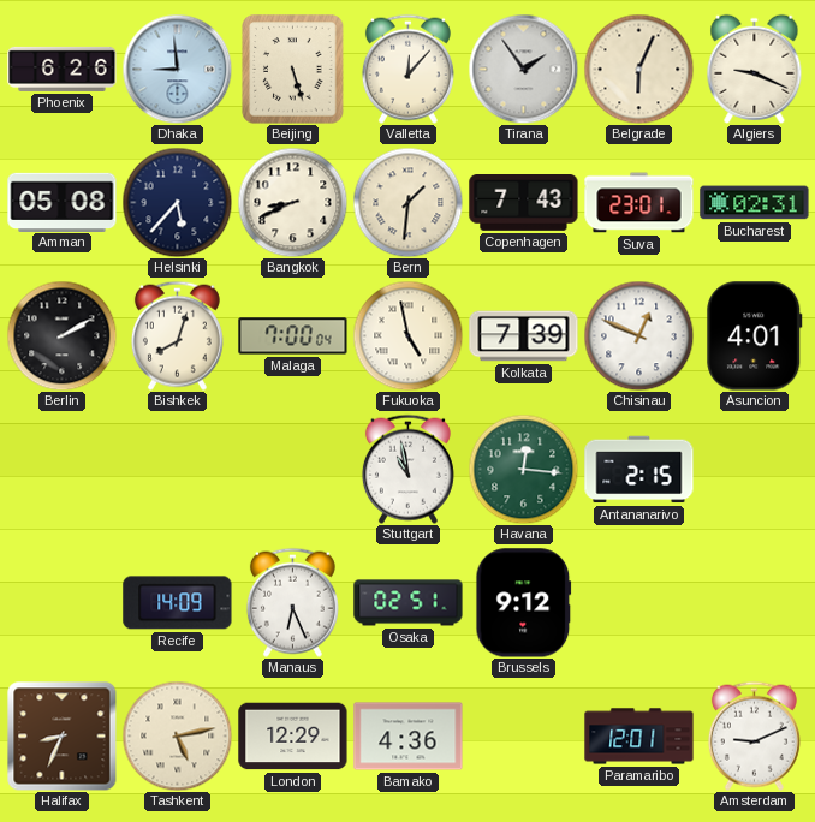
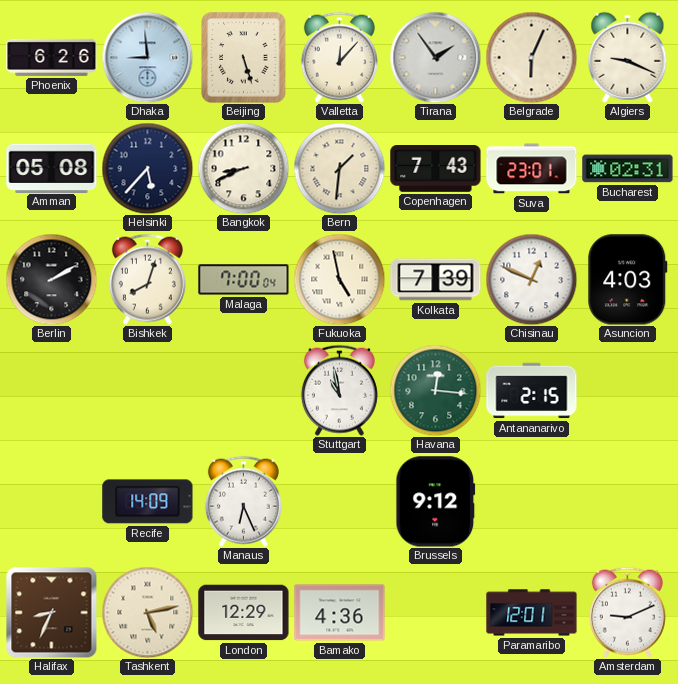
Asuncion: 4:01 -> 4:03 (628, 280)
Osaka: 02:51 -> none (409, 603)
